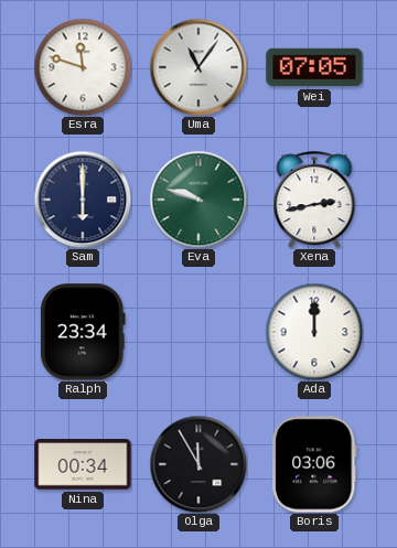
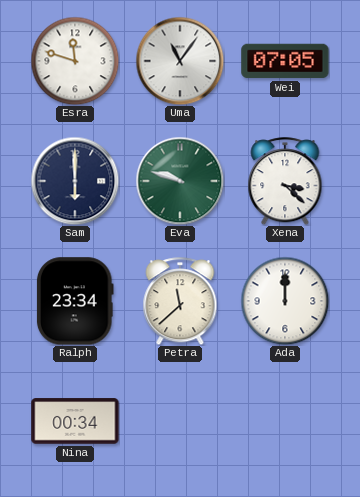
Xena: 2:43 -> 3:22 (285, 181)
Petra: none -> 11:38 (180, 301)
Olga: 11:55 -> none (198, 464)
Boris: 03:06 -> none (314, 464)
